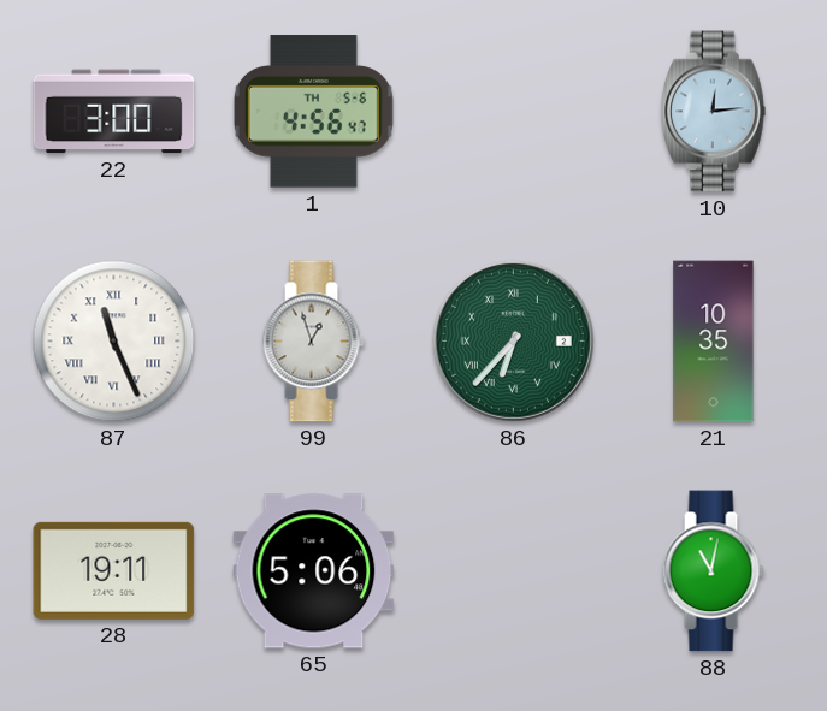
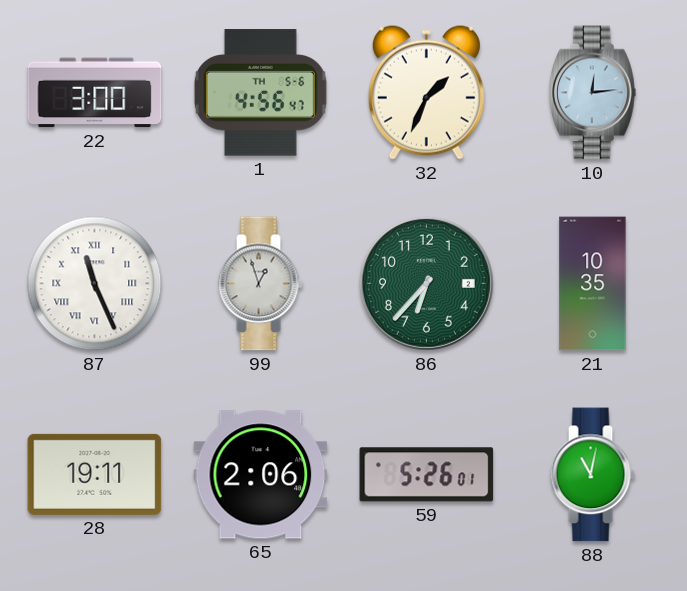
32: none -> 1:34 (426, 92)
86 numerals: Roman -> Arabic (426, 283)
65: 5:06 -> 2:06 (261, 475)
59: none -> 5:26 (427, 475)
